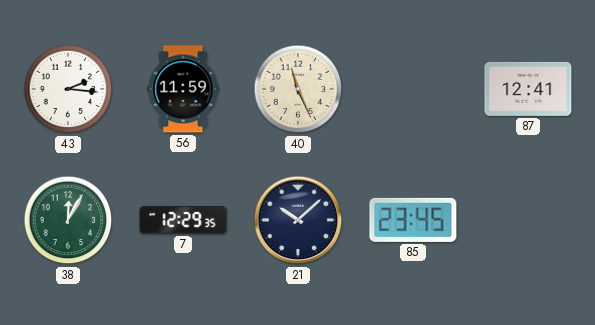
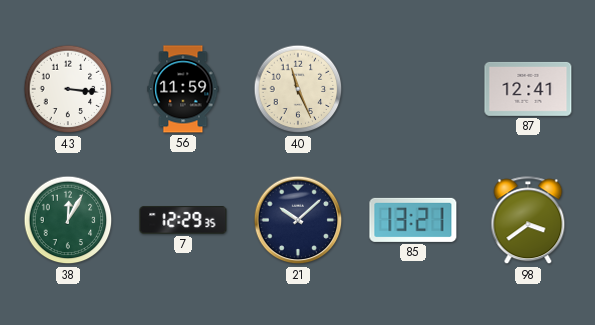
43: 2:16 -> 3:16 (68, 89)
85: 23:45 -> 13:21 (413, 220)
98: none -> 3:39 (528, 221)
